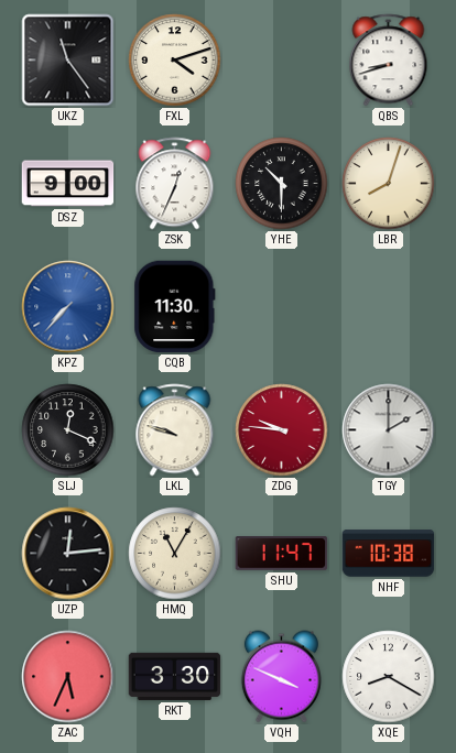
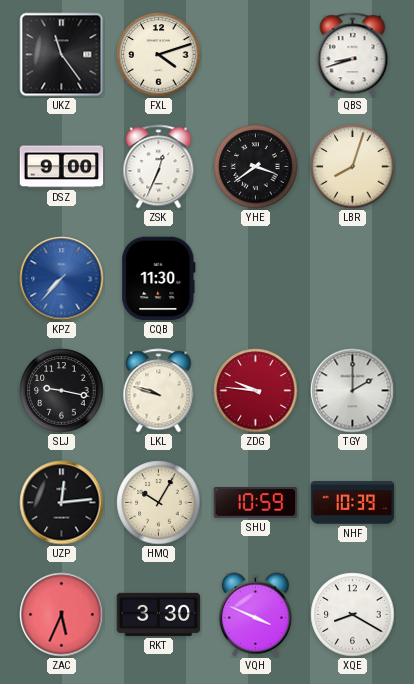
YHE: 10:30 -> 3:39 (256, 167)
SLJ: 12:19 -> 9:17 (62, 391)
HMQ: 11:05 -> 10:05 (159, 503)
SHU: 11:47 -> 10:59 (256, 503)
NHF: 10:38 -> 10:39 (353, 503)
